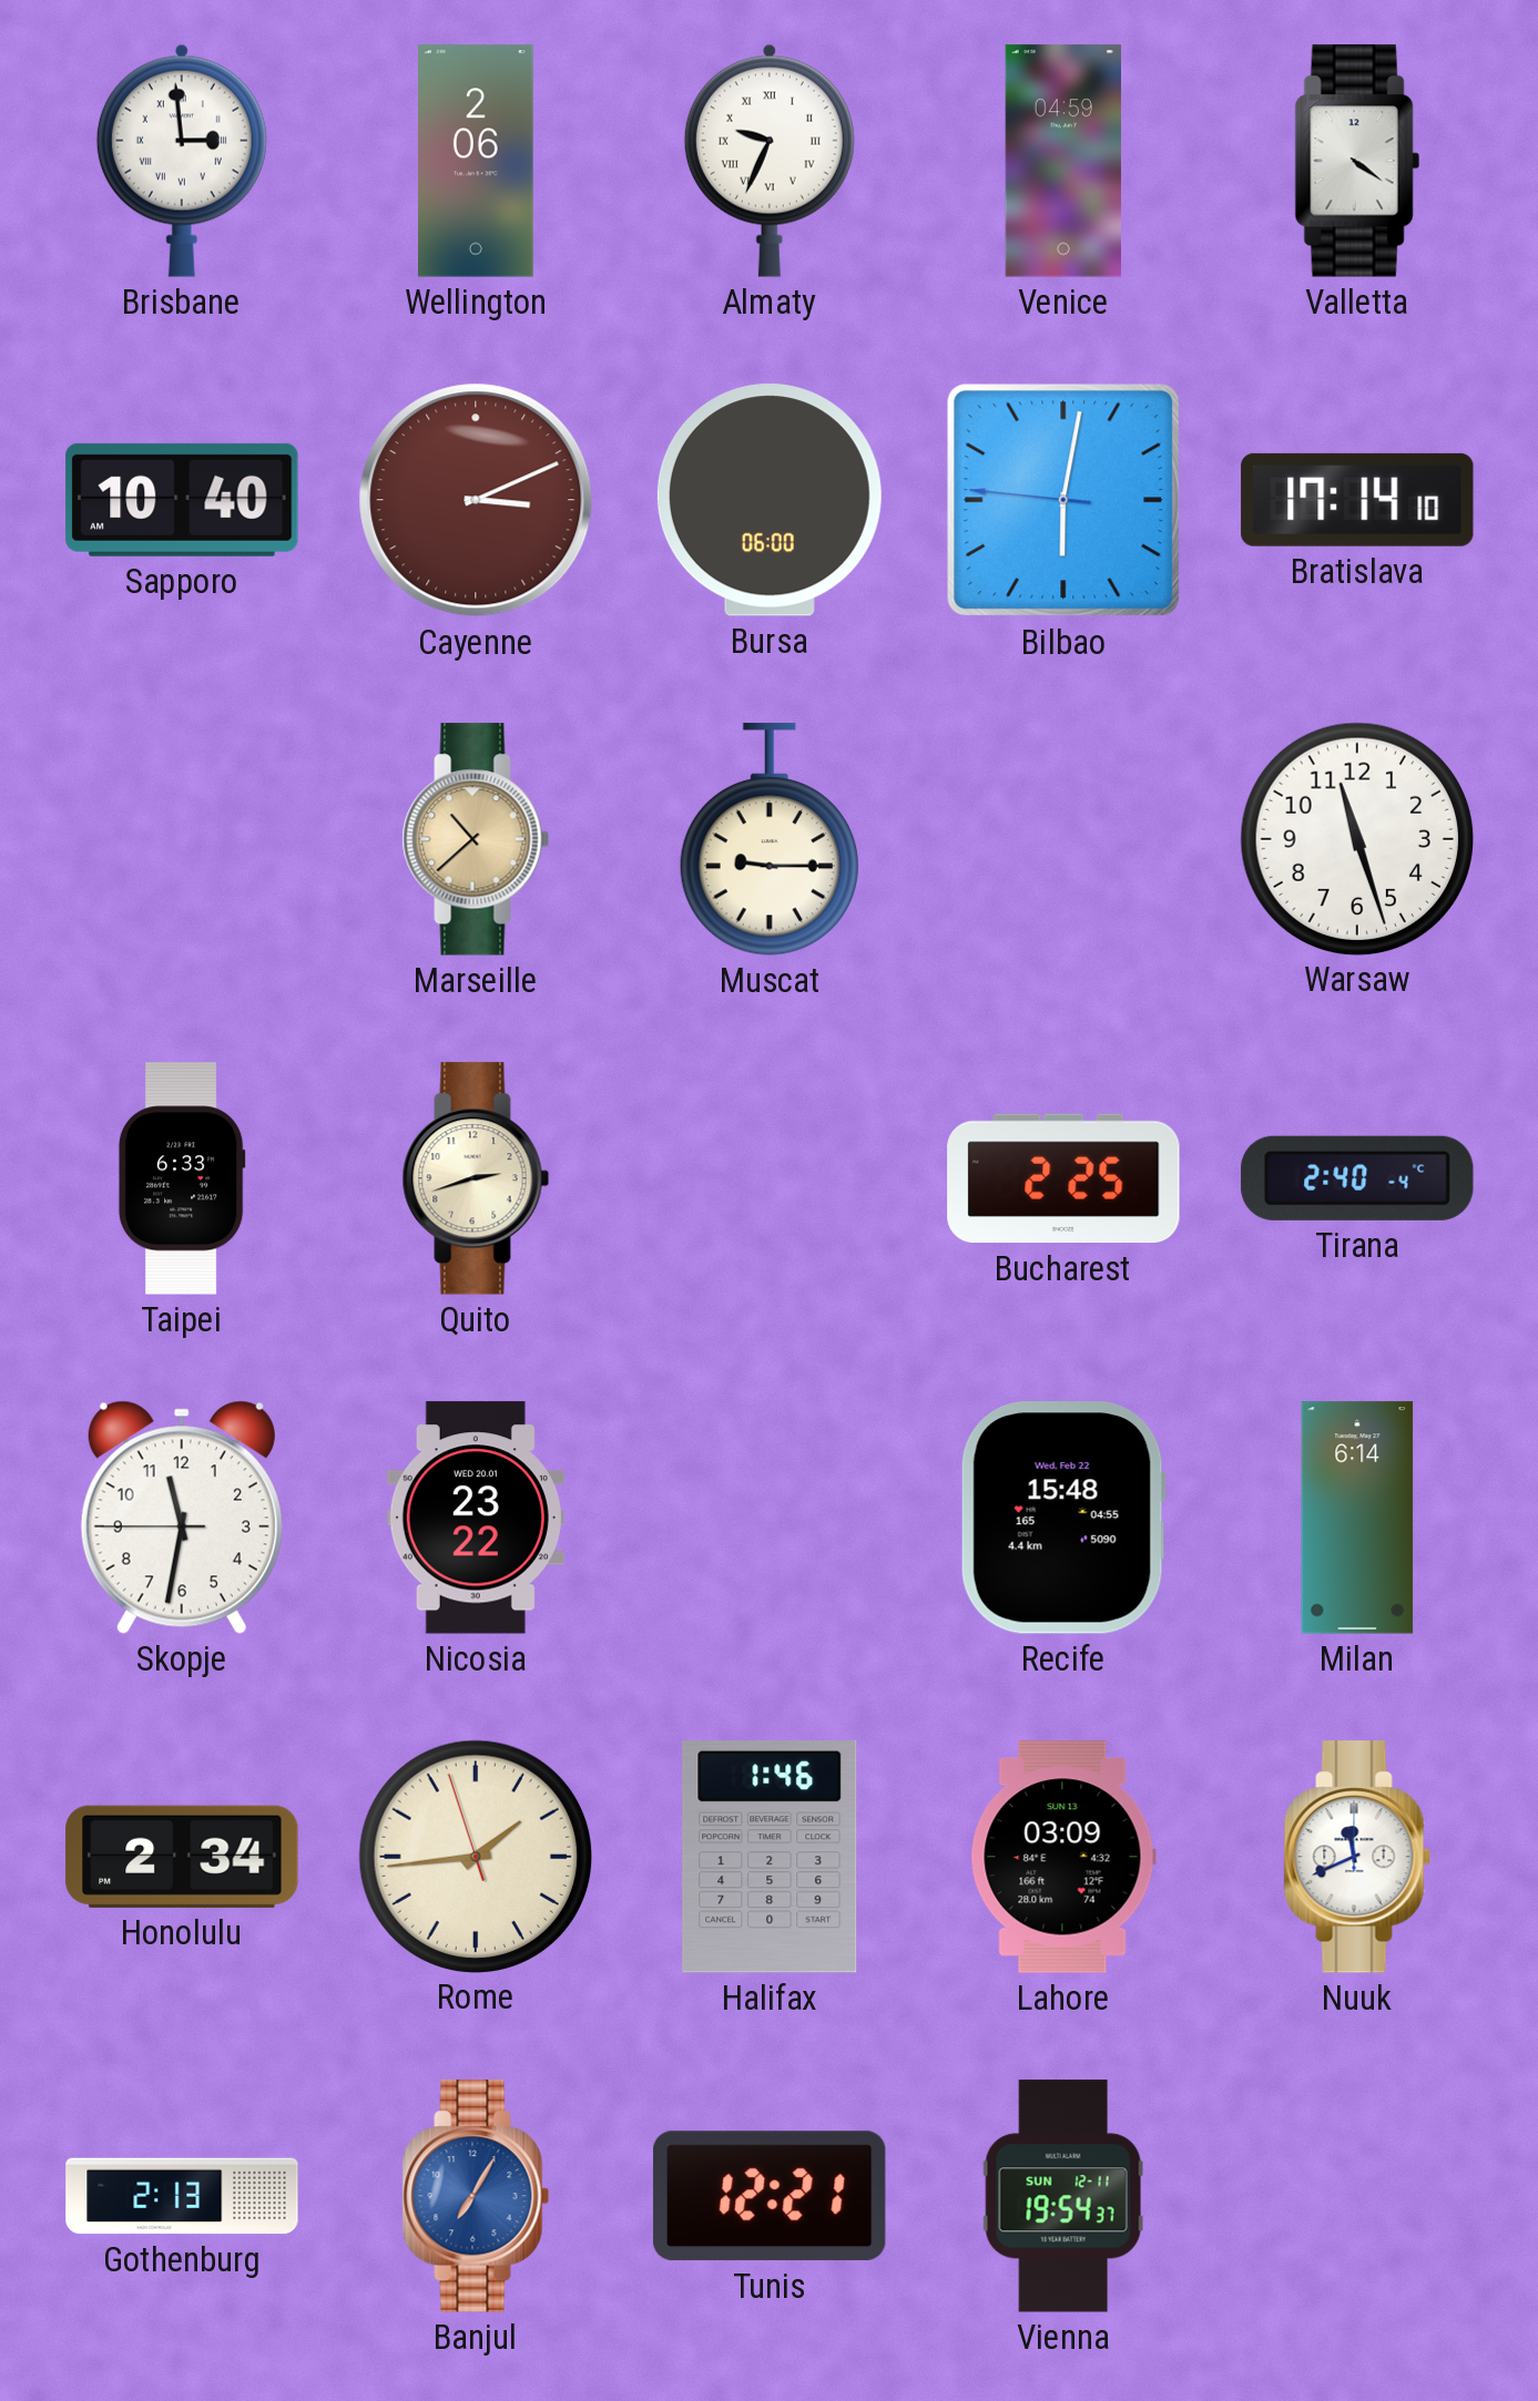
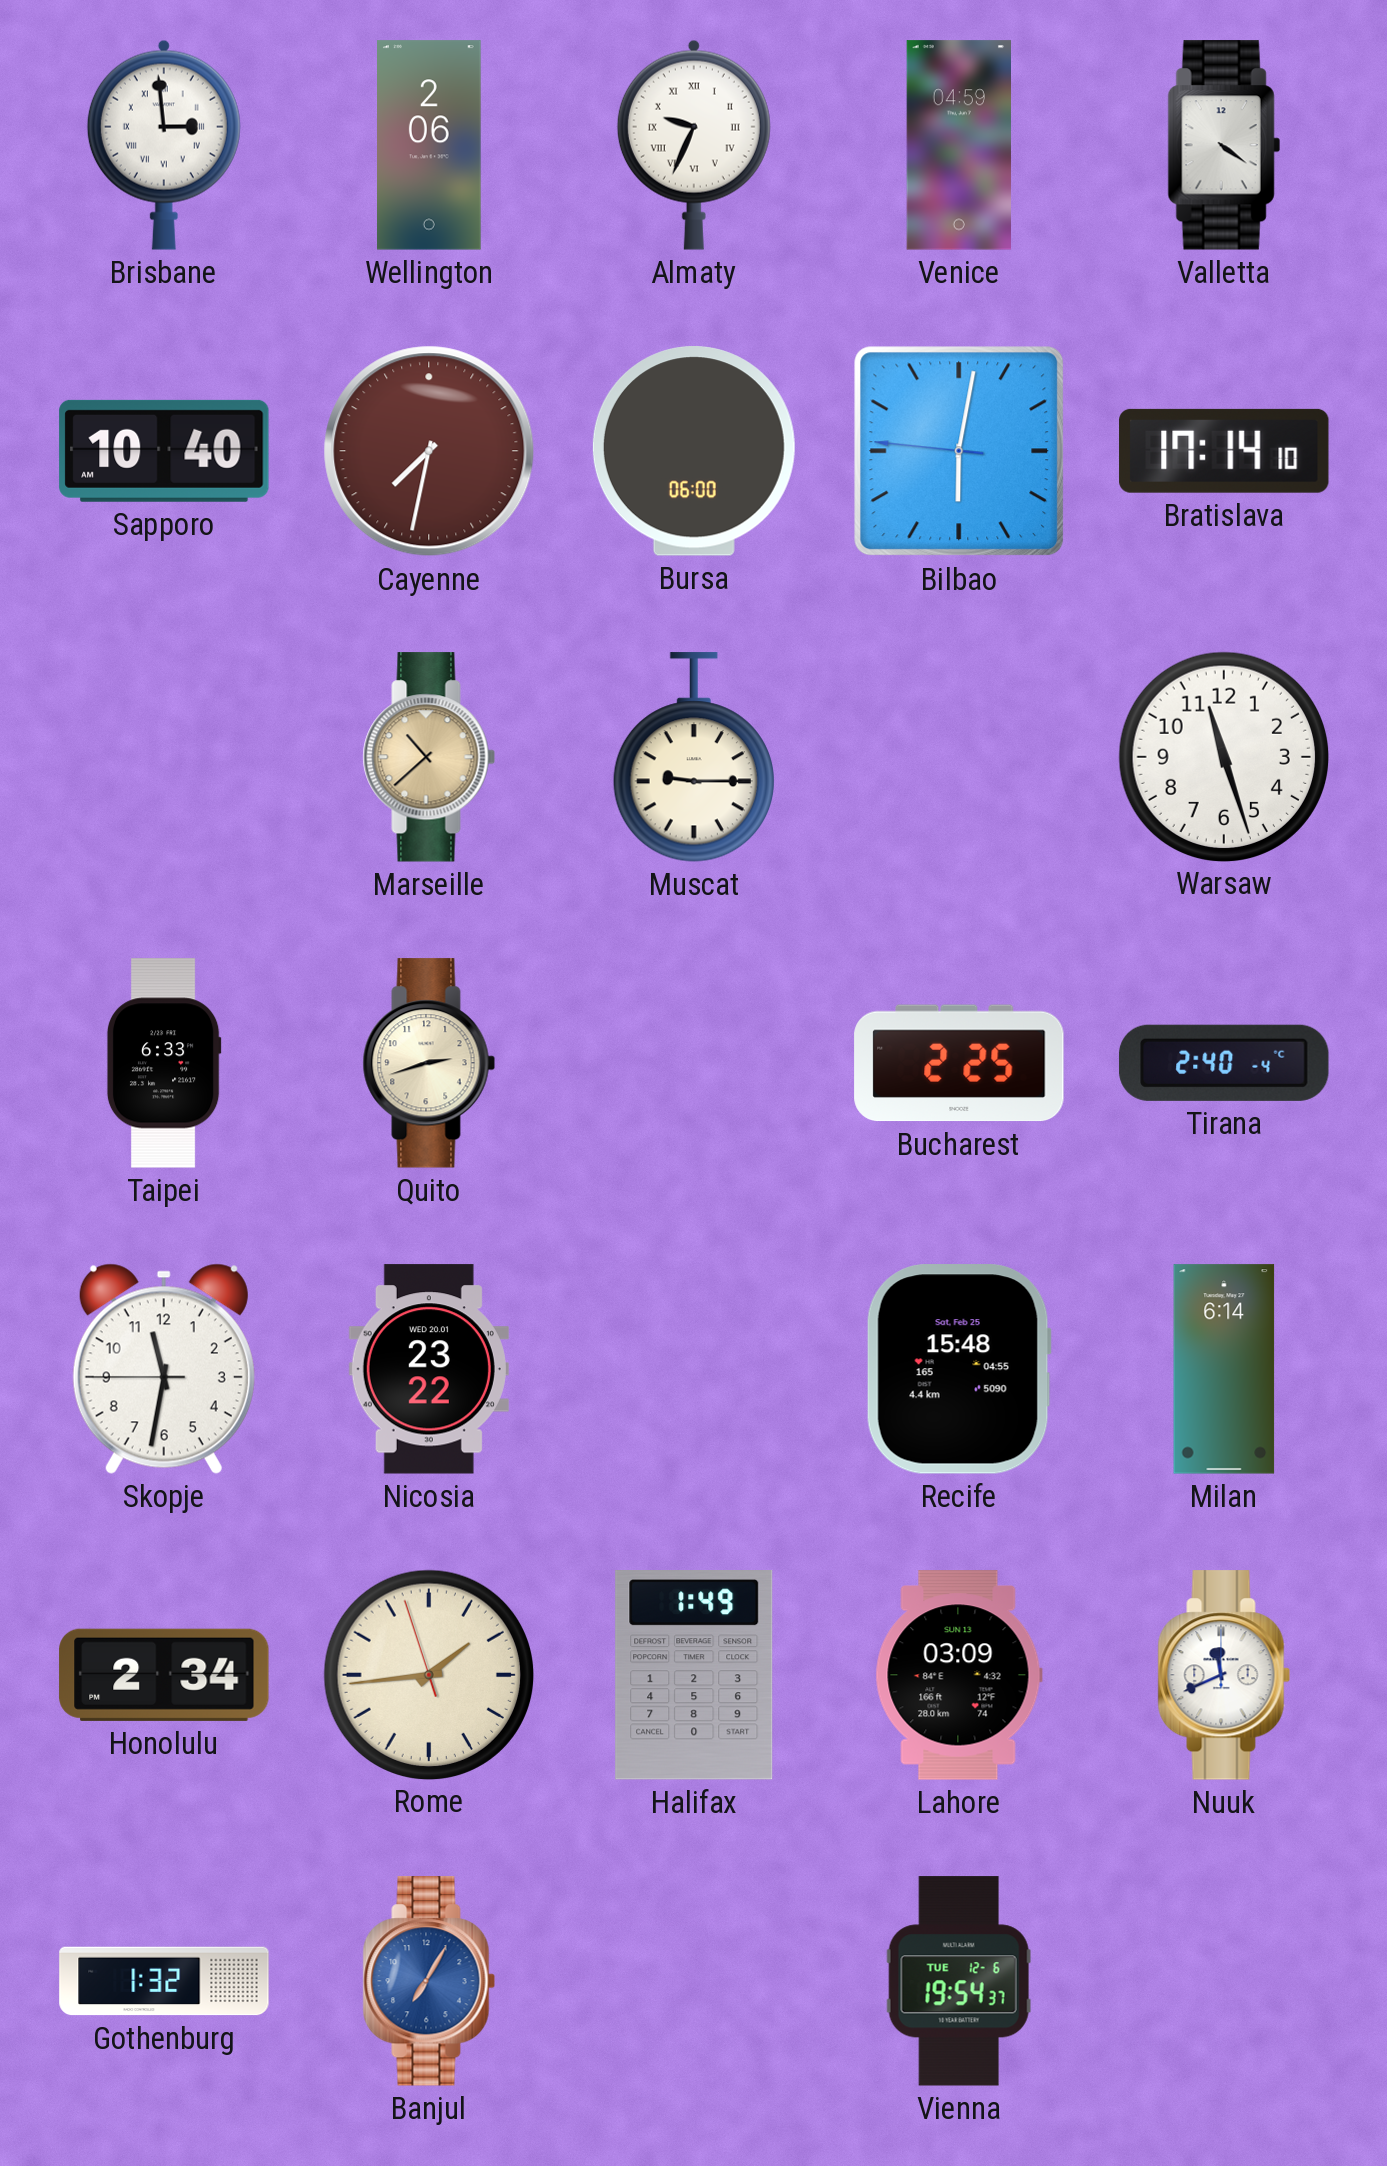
Cayenne: 3:11 -> 7:32 (429, 451)
Recife date: Wed, Feb 22 -> Sat, Feb 25 (959, 1369)
Halifax: 1:46 -> 1:49 (694, 1676)
Gothenburg: 2:13 -> 1:32 (164, 1981)
Tunis: 12:21 -> none (770, 2196)
Vienna date: SUN 12-11 -> TUE 12-6 (959, 1981)
